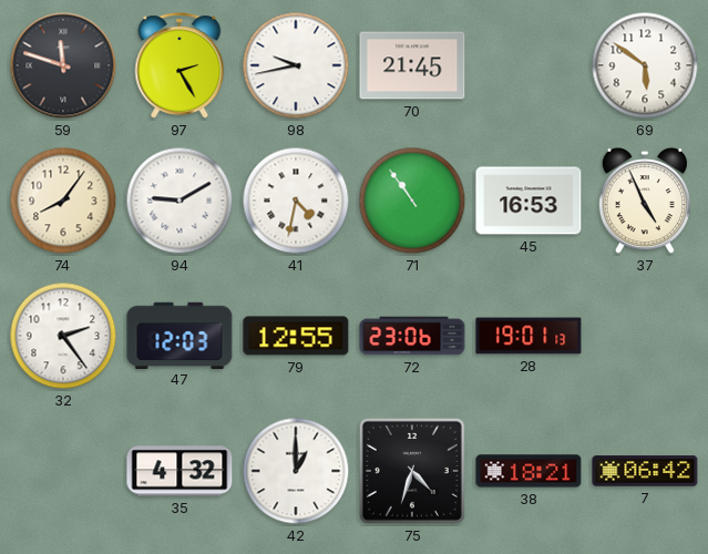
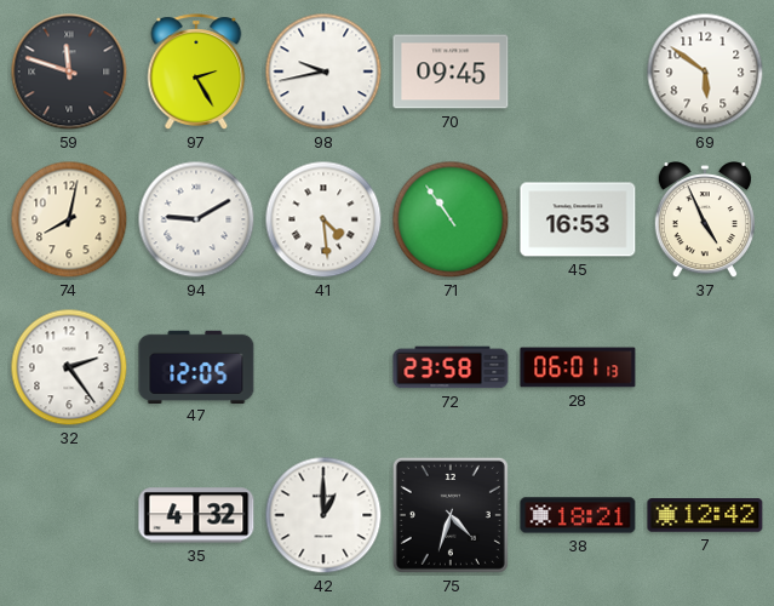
70: 21:45 -> 09:45 (451, 72)
74: 8:06 -> 8:02 (69, 219)
41: 4:32 -> 4:29 (323, 219)
47: 12:03 -> 12:05 (196, 366)
79: 12:55 -> none (296, 336)
72: 23:06 -> 23:58 (451, 367)
28: 19:01 -> 06:01 (578, 367)
7: 06:42 -> 12:42 (705, 515)
